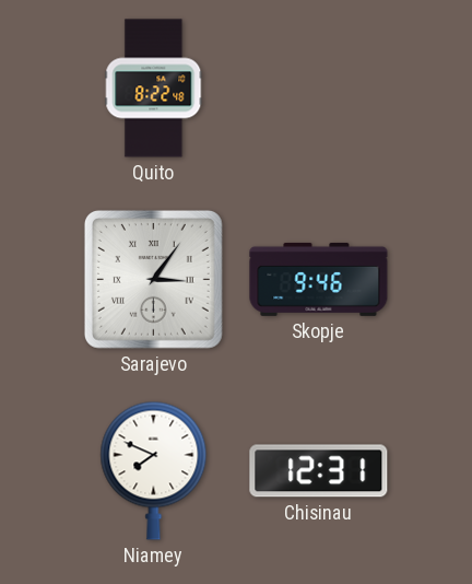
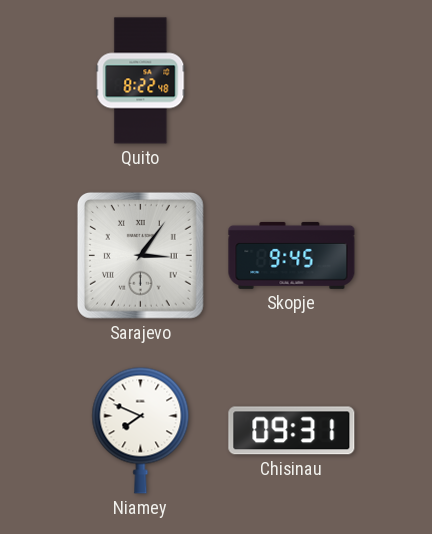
Skopje: 9:46 -> 9:45 (292, 255)
Chisinau: 12:31 -> 09:31 (292, 431)
